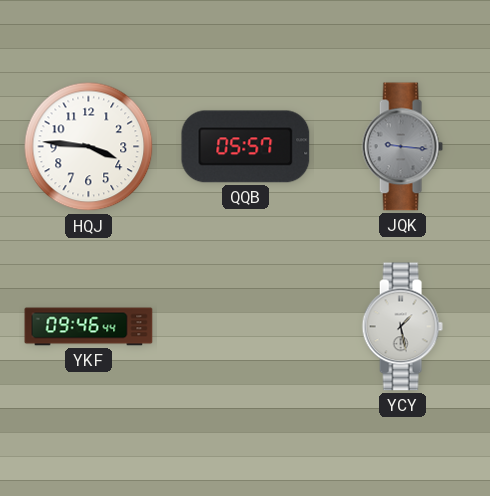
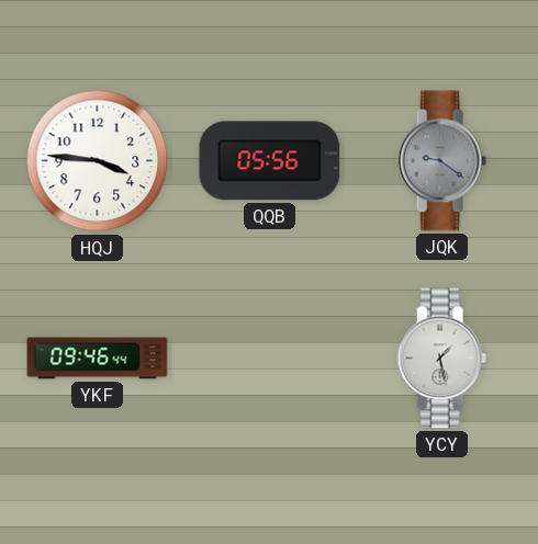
QQB: 05:57 -> 05:56 (270, 161)
JQK: 9:16 -> 9:21 (441, 161)
